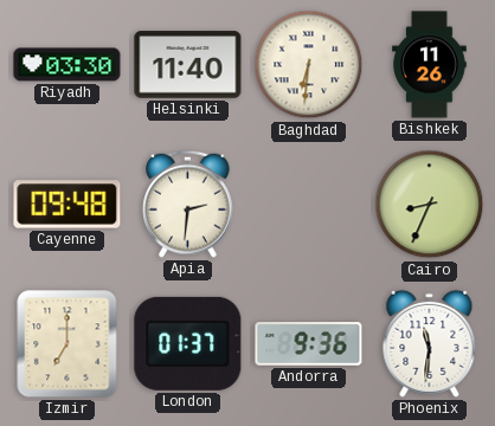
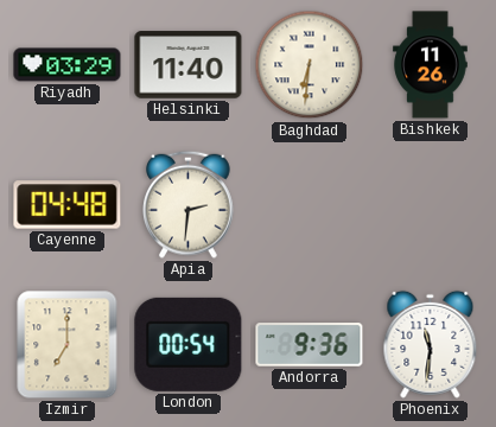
Riyadh: 03:30 -> 03:29 (68, 65)
Cayenne: 09:48 -> 04:48 (68, 205)
Cairo: 8:34 -> none (430, 205)
London: 01:37 -> 00:54 (189, 344)
